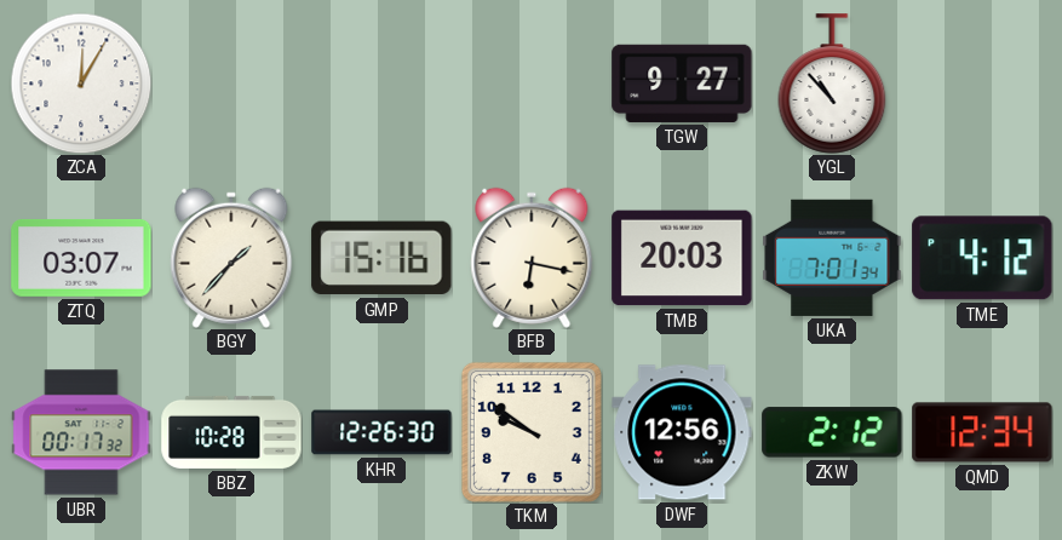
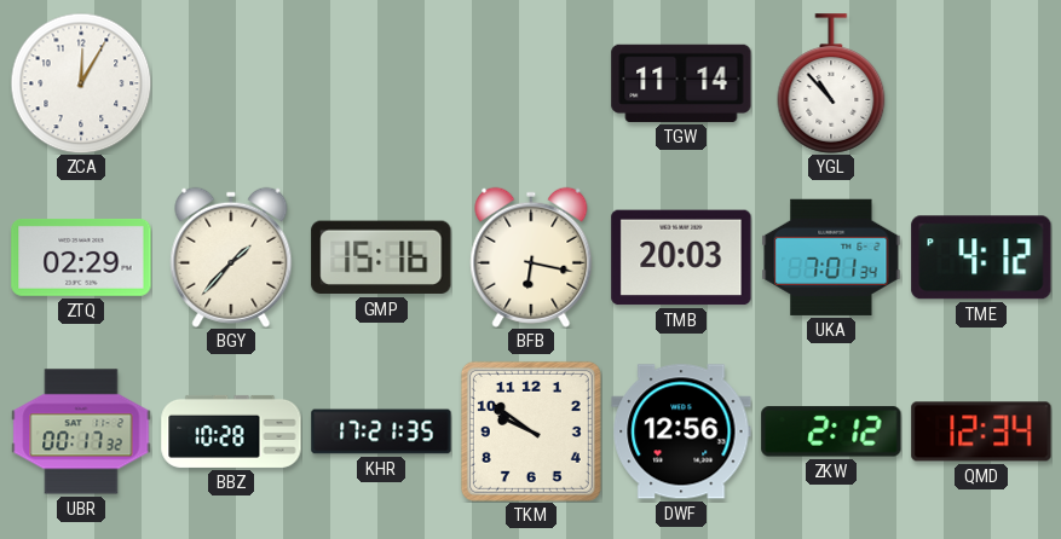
TGW: 9:27 -> 11:14 (681, 83)
ZTQ: 03:07 -> 02:29 (81, 259)
KHR: 12:26 -> 17:21 (381, 431)
